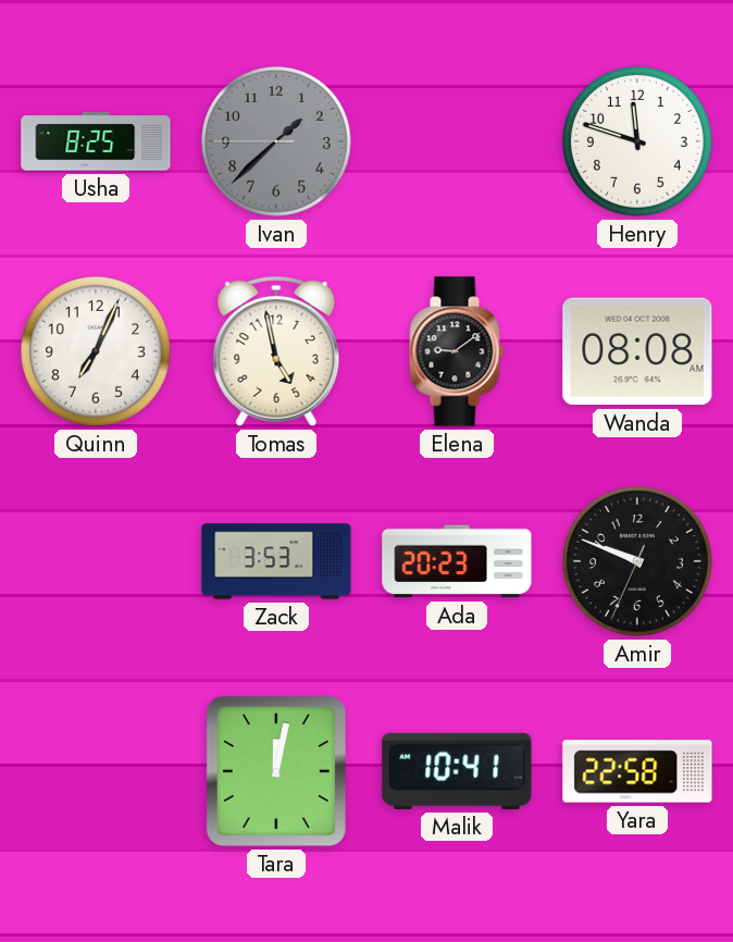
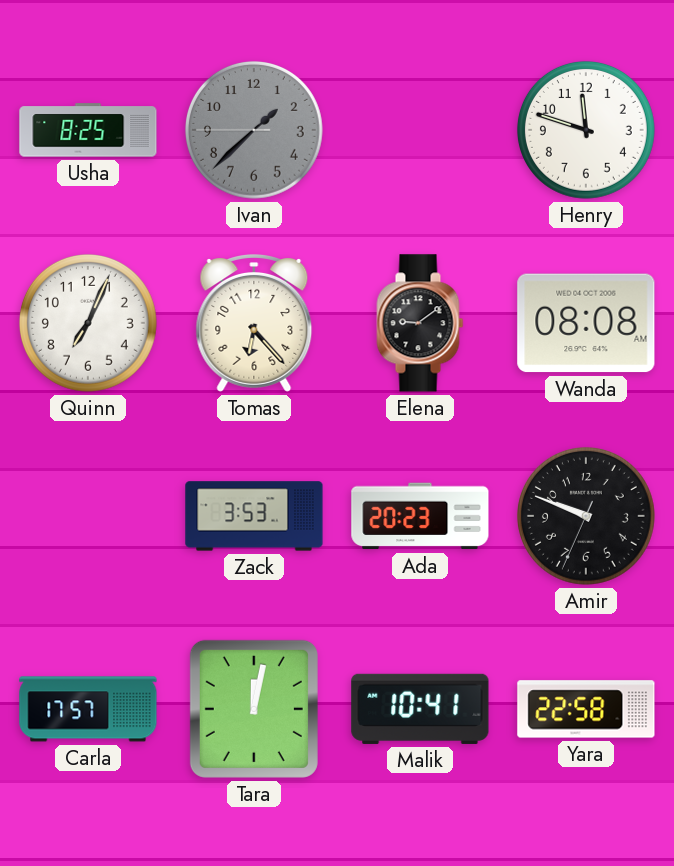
Tomas: 4:58 -> 6:23 (254, 324)
Carla: none -> 17:57 (88, 709)
